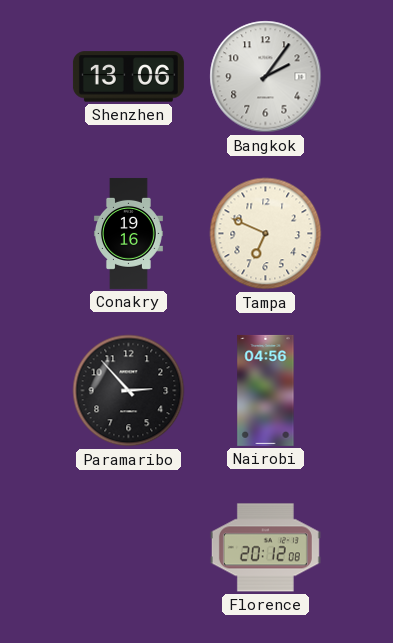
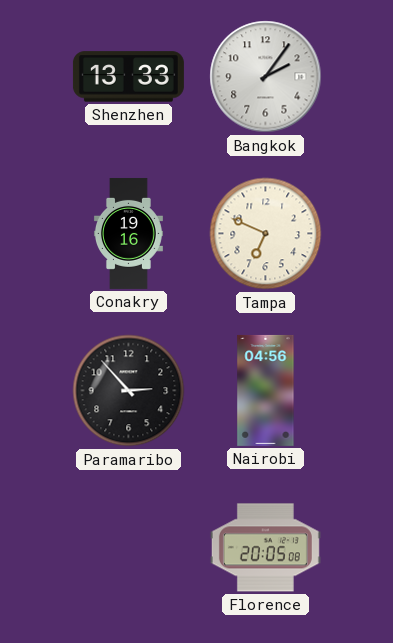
Shenzhen: 13:06 -> 13:33 (128, 77)
Florence: 20:12 -> 20:05 (265, 548)
